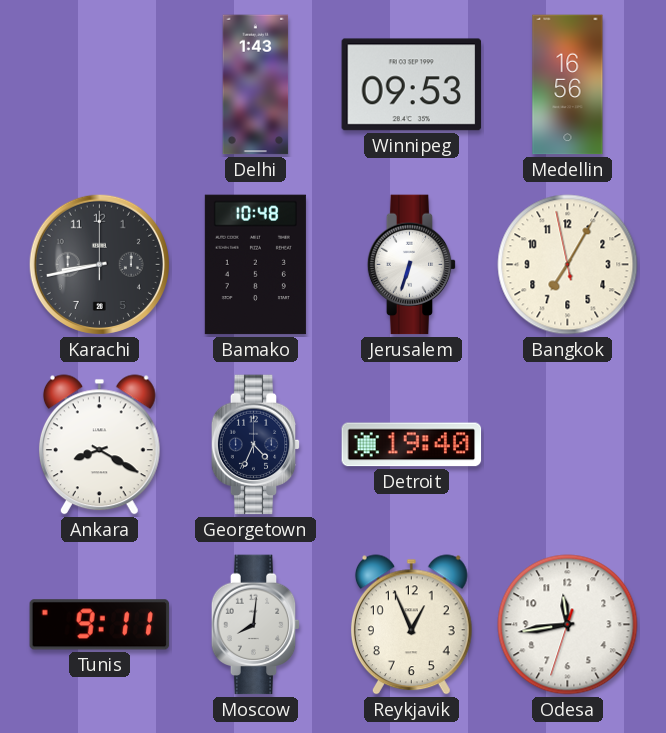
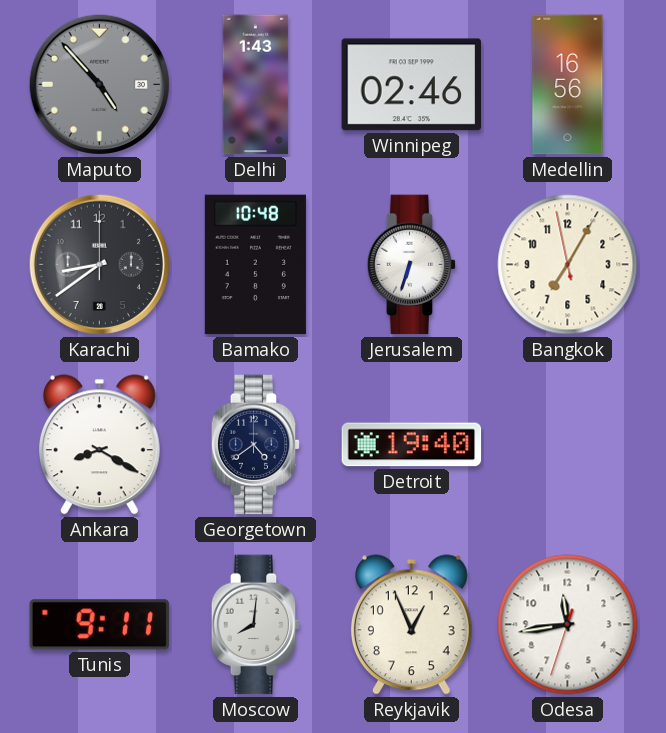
Maputo: none -> 4:53 (99, 84)
Winnipeg: 09:53 -> 02:46 (412, 85)
Karachi: 8:43 -> 8:39 (99, 264)
Georgetown: 4:34 -> 4:39 (256, 445)
